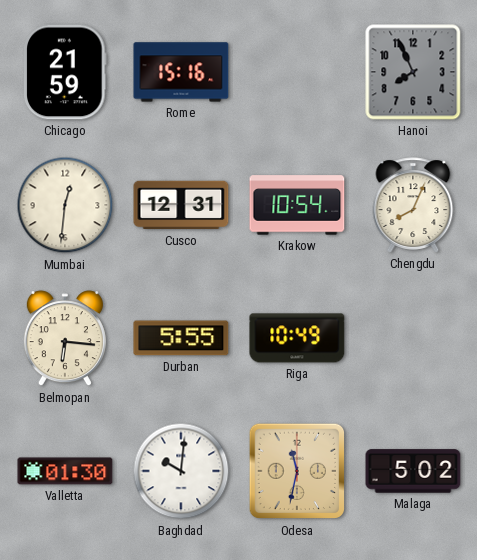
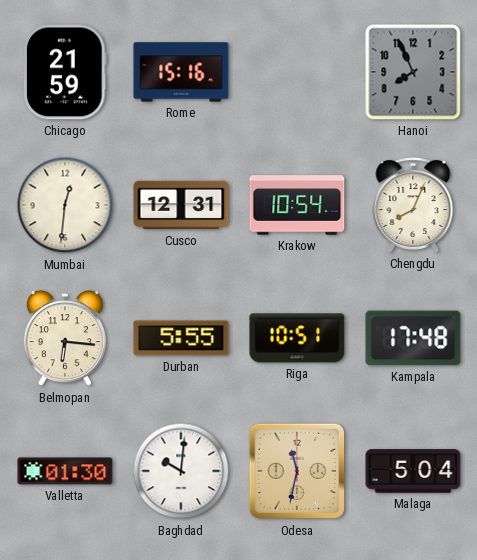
Riga: 10:49 -> 10:51 (297, 338)
Kampala: none -> 17:48 (413, 338)
Malaga: 5:02 -> 5:04 (413, 471)
